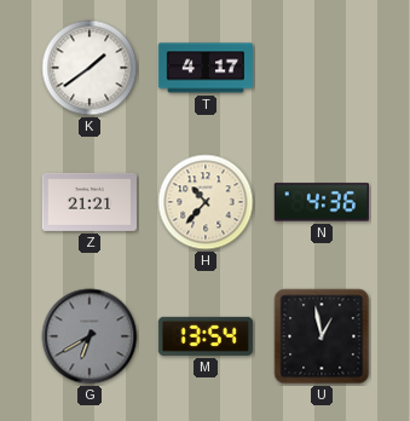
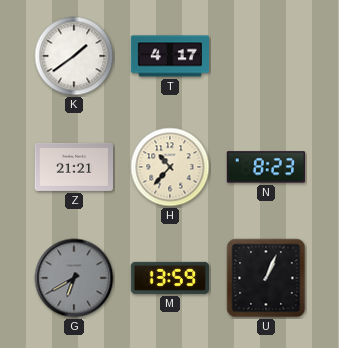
N: 4:36 -> 8:23 (265, 167)
M: 13:54 -> 13:59 (170, 278)
U: 12:58 -> 1:04 (266, 278)
